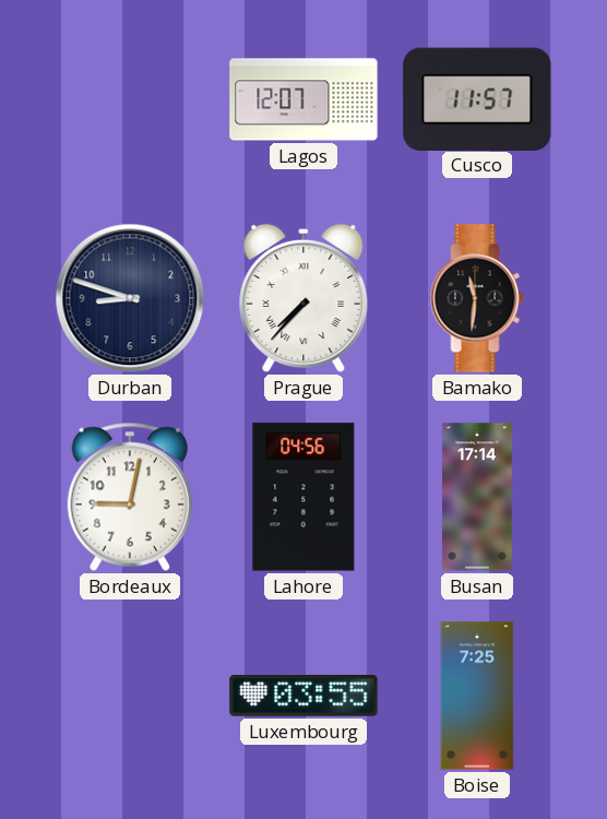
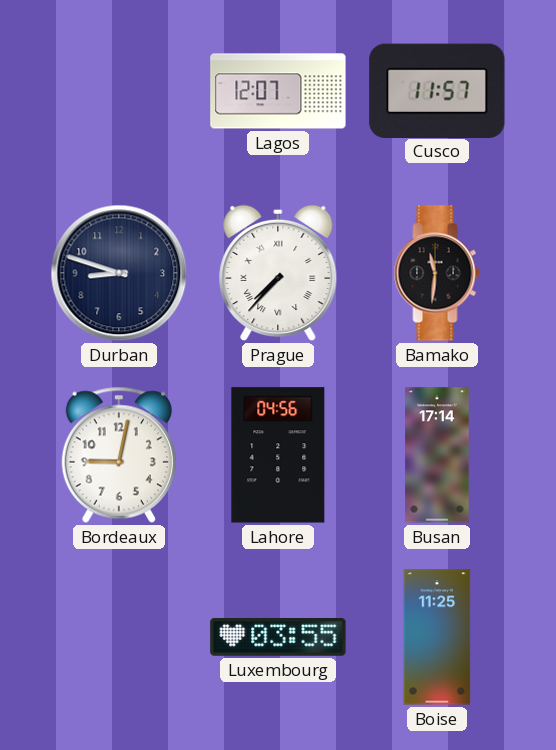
Boise: 7:25 -> 11:25 (437, 637)
